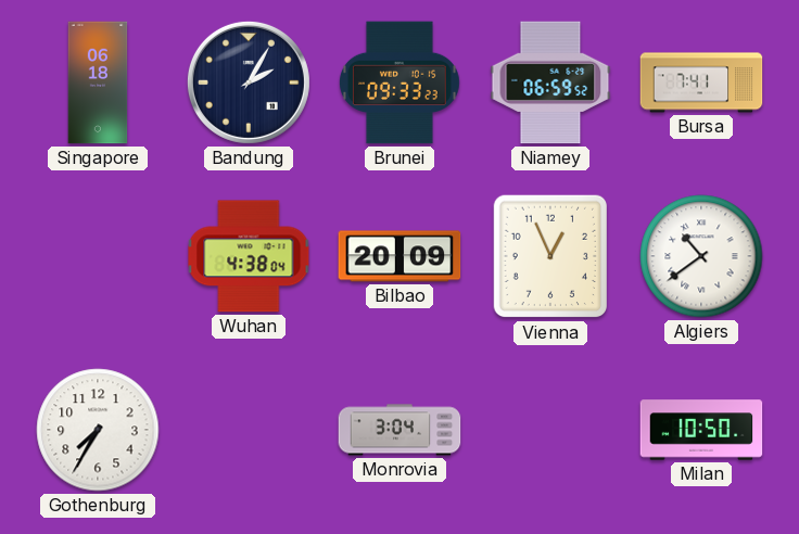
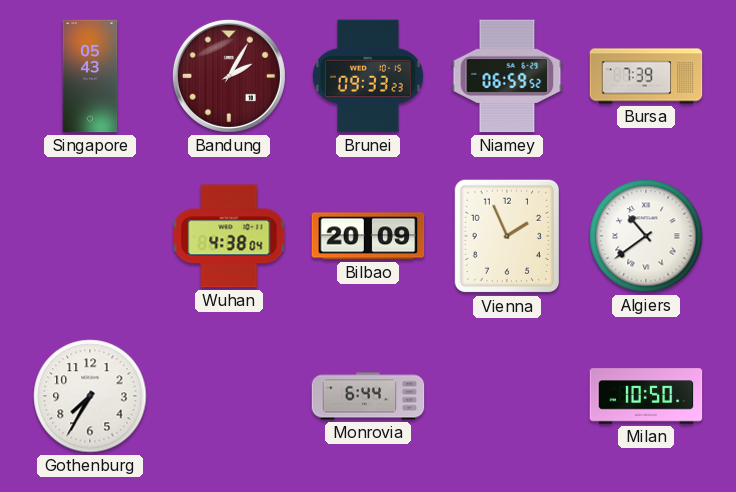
Singapore: 06:18 -> 05:43 (90, 76)
Bandung dial: navy -> burgundy (229, 76)
Bursa: 7:41 -> 7:39 (646, 76)
Vienna: 12:56 -> 1:56 (506, 236)
Monrovia: 3:04 -> 6:44 (368, 396)
